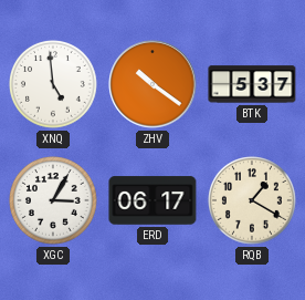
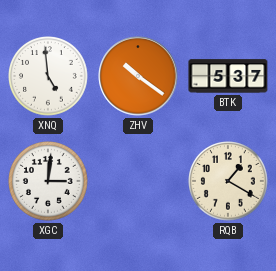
XGC: 3:05 -> 3:01 (49, 182)
ERD: 06:17 -> none (152, 200)
